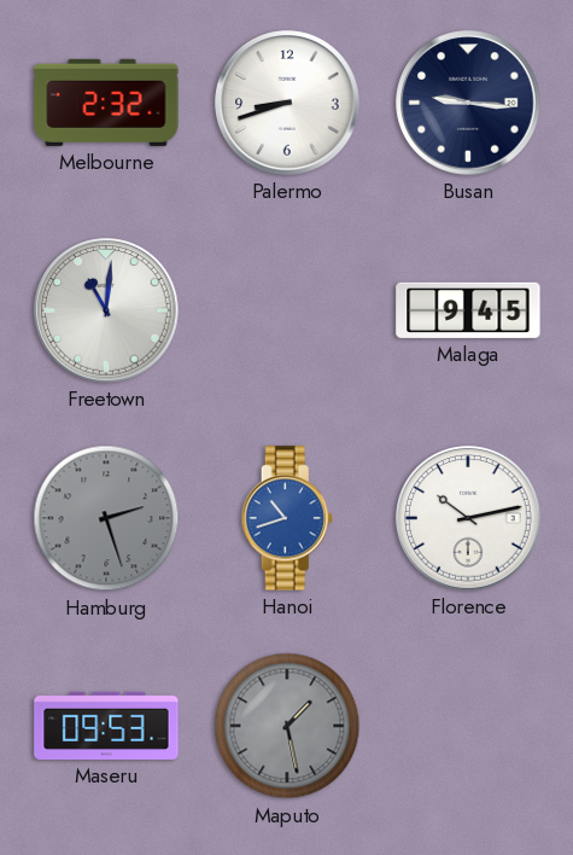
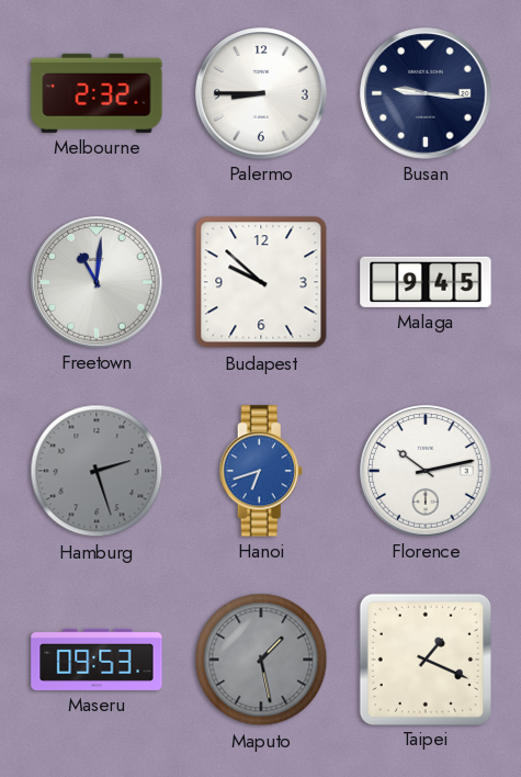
Palermo: 8:42 -> 8:45 (261, 93)
Budapest: none -> 9:52 (261, 282)
Hanoi: 10:42 -> 6:42 (261, 471)
Taipei: none -> 1:19 (426, 658)
